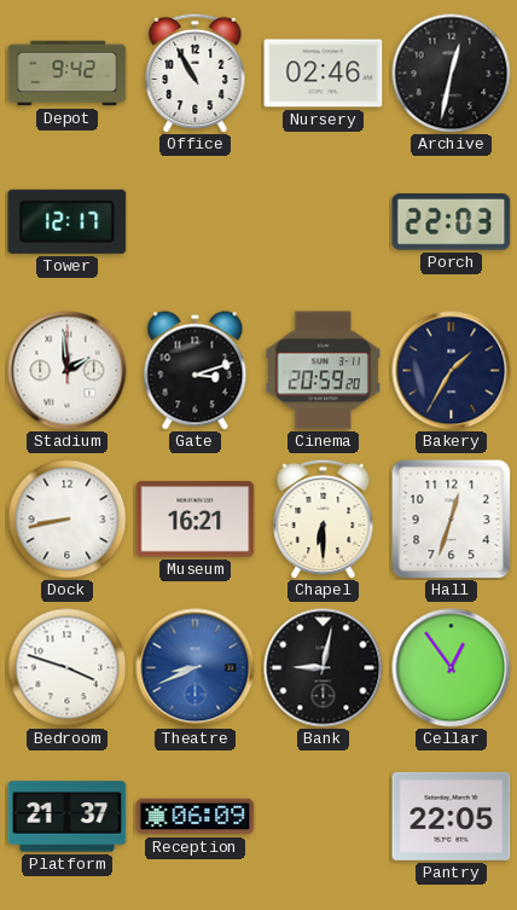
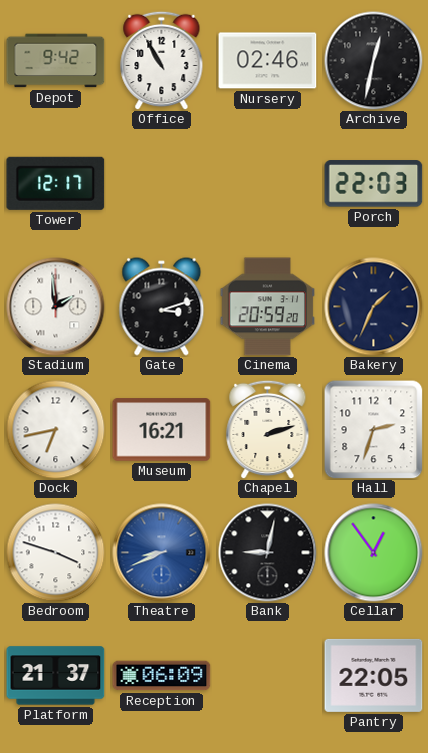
Bakery: 1:35 -> 1:34 (374, 307)
Dock: 8:43 -> 6:43 (56, 430)
Chapel: 6:30 -> 2:12 (268, 429)
Hall: 12:33 -> 2:33 (373, 429)
